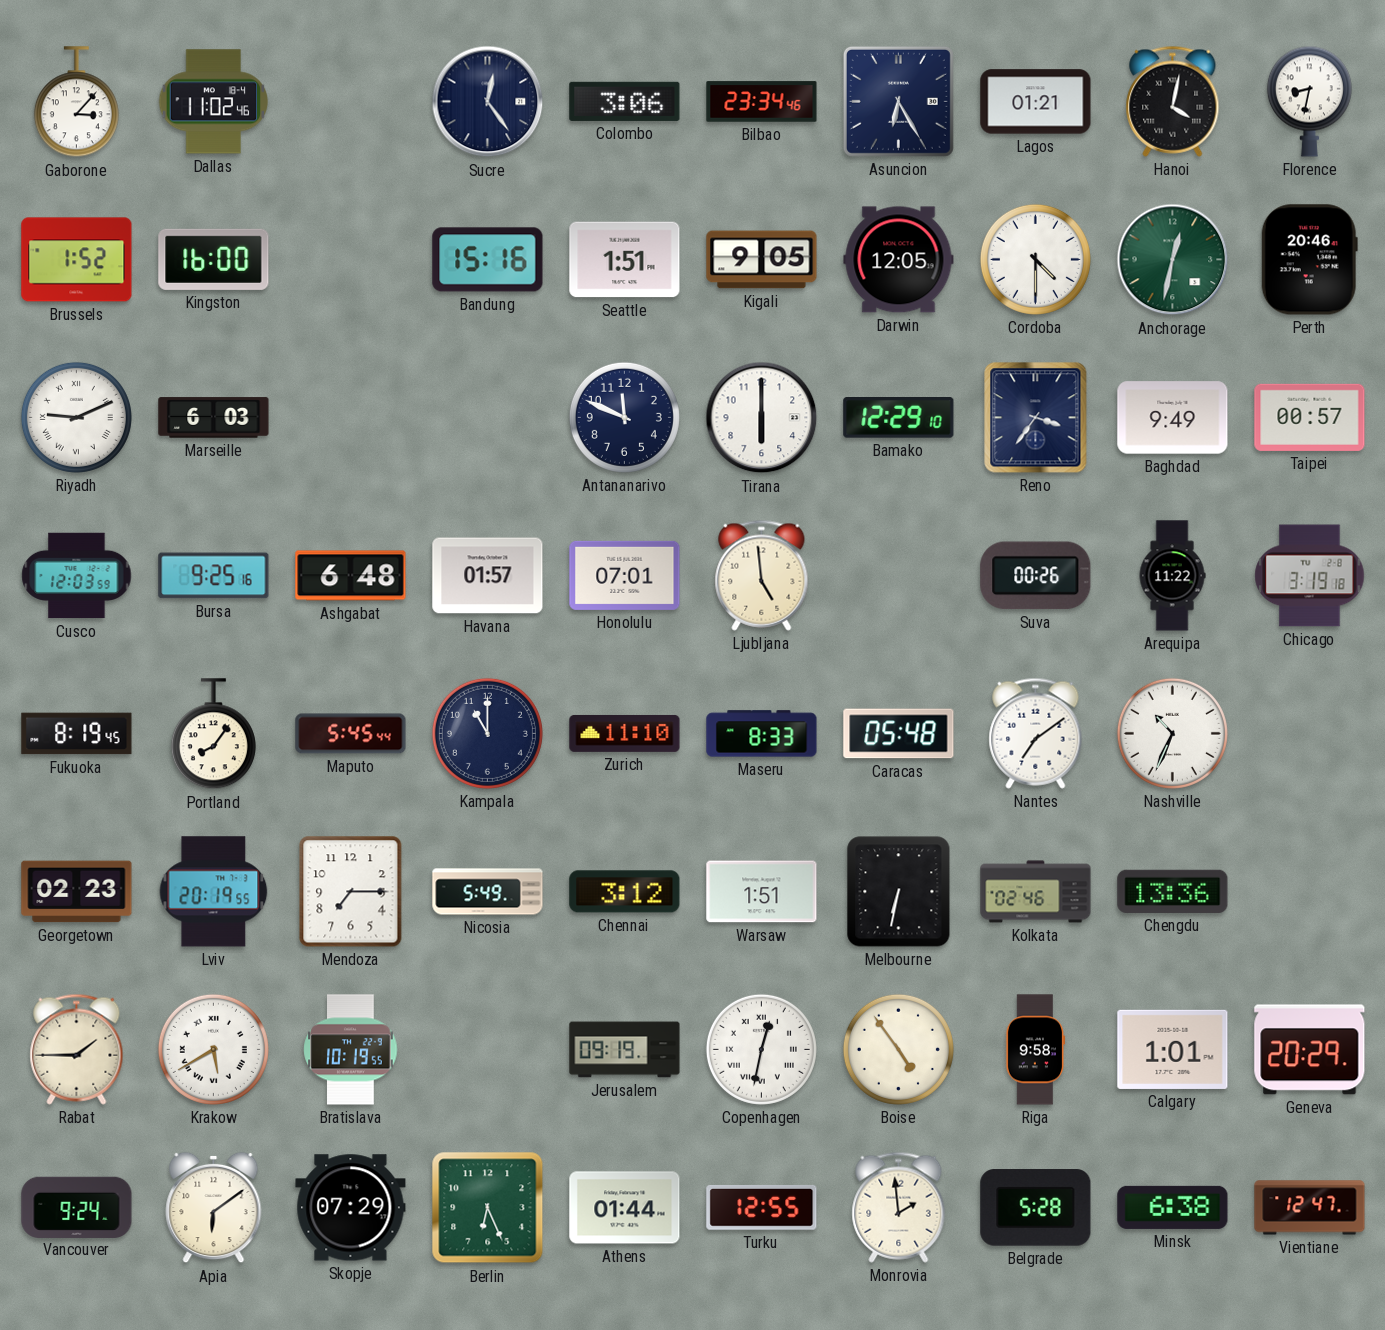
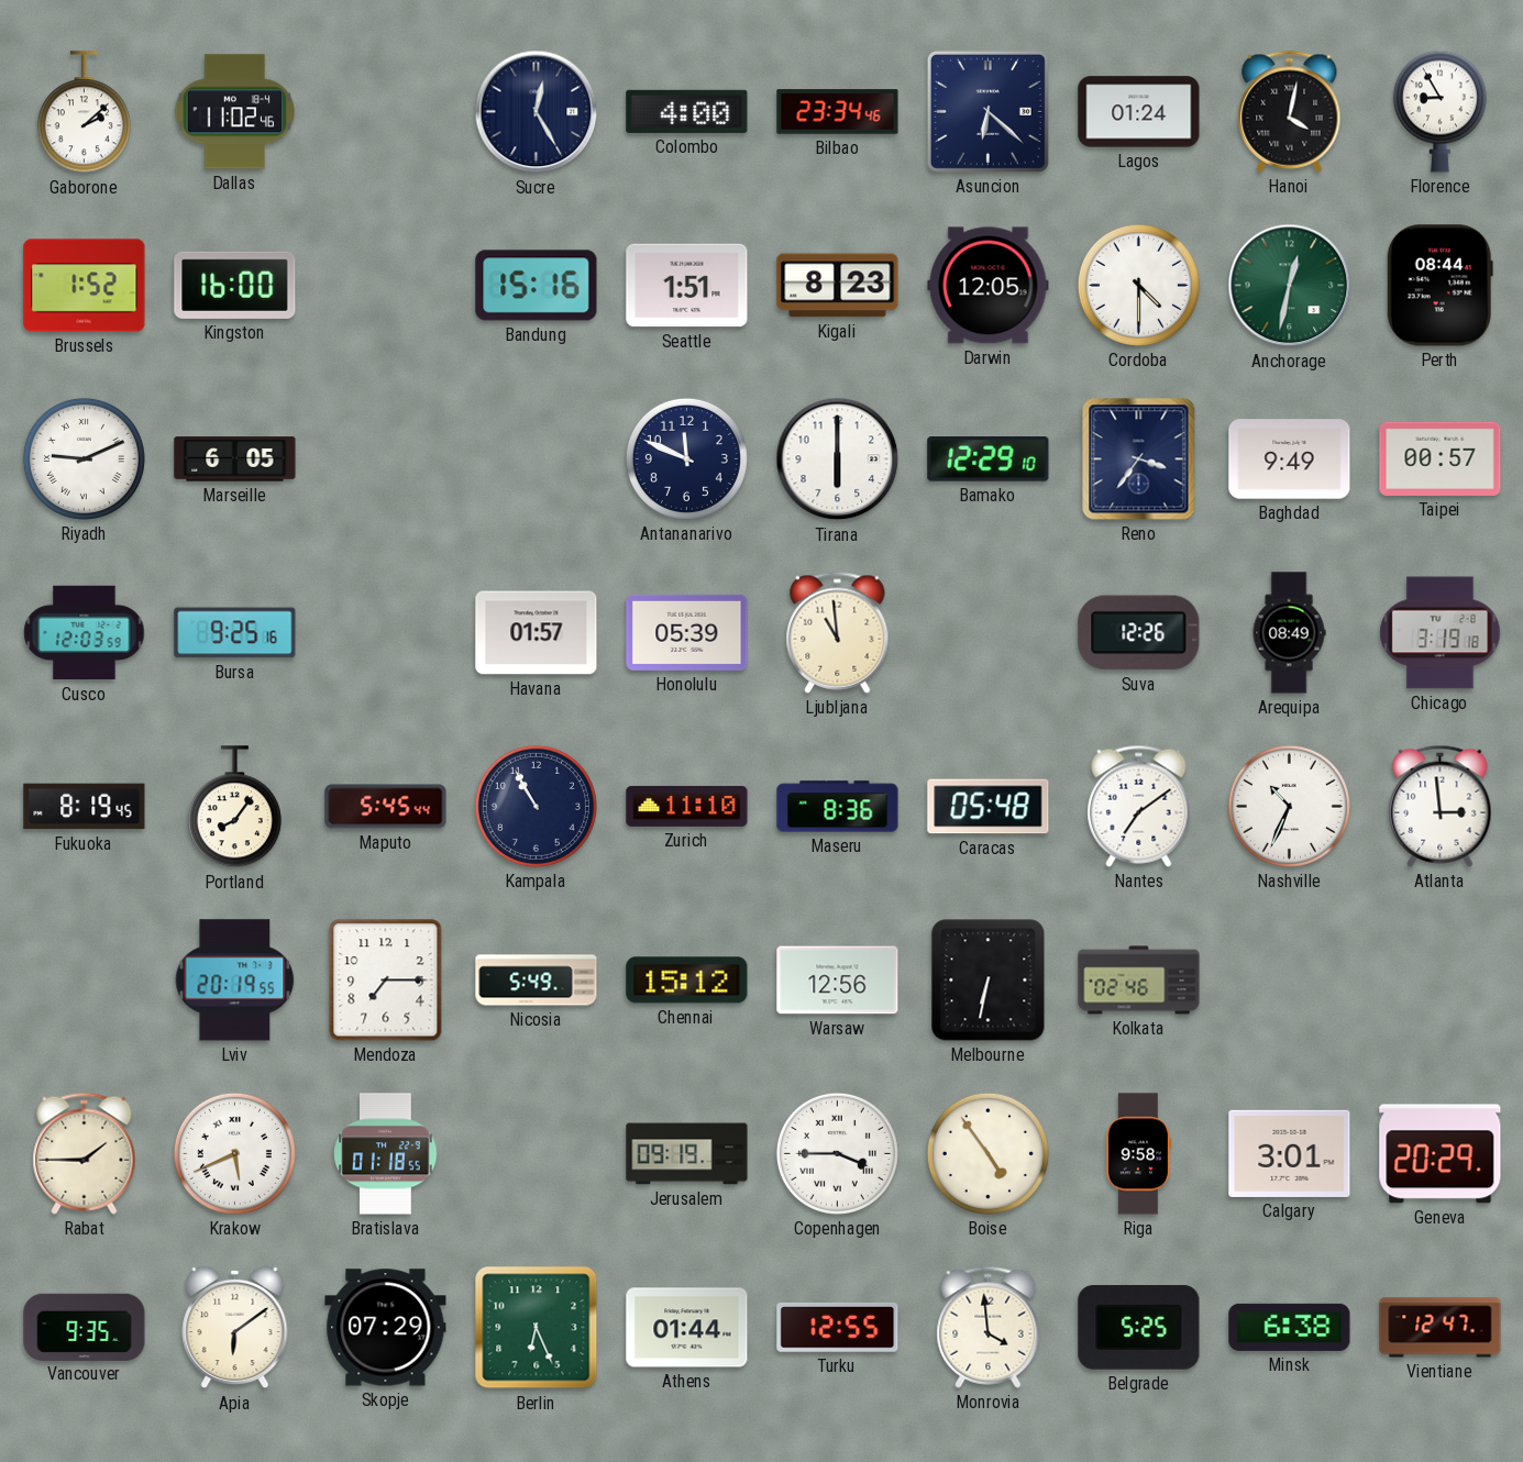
Gaborone: 3:07 -> 2:08 (84, 112)
Sucre: 12:24 -> 12:25 (537, 112)
Colombo: 3:06 -> 4:00 (687, 111)
Asuncion: 6:25 -> 6:22 (987, 111)
Lagos: 01:21 -> 01:24 (1139, 112)
Florence: 8:32 -> 8:55 (1439, 111)
Kigali: 9:05 -> 8:23 (838, 286)
Perth: 20:46 -> 08:44 (1439, 286)
Marseille: 6:03 -> 6:05 (235, 459)
Ashgabat: 6:48 -> none (351, 576)
Honolulu: 07:01 -> 05:39 (687, 632)
Ljubljana: 4:59 -> 10:59 (838, 632)
Suva: 00:26 -> 12:26 (1139, 633)
Arequipa: 11:22 -> 08:49 (1289, 633)
Kampala: 11:00 -> 10:55 (536, 806)
Maseru: 8:33 -> 8:36 (838, 807)
Atlanta: none -> 2:59 (1441, 806)
Georgetown: 02:23 -> none (77, 892)
Chennai: 3:12 -> 15:12 (687, 981)
Warsaw: 1:51 -> 12:56 (838, 981)
Chengdu: 13:36 -> none (1173, 891)
Krakow: 5:40 -> 5:41 (234, 1153)
Bratislava: 10:19 -> 01:18 (386, 1154)
Copenhagen: 12:32 -> 3:45 (837, 1153)
Calgary: 1:01 -> 3:01 (1290, 1153)
Vancouver: 9:24 -> 9:35 (85, 1327)
Monrovia: 1:59 -> 3:59 (989, 1327)
Belgrade: 5:28 -> 5:25 (1139, 1328)
